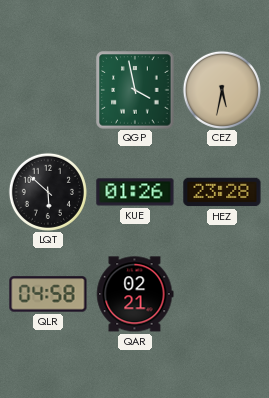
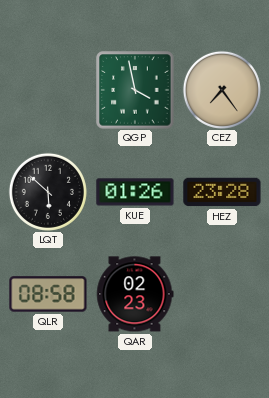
CEZ: 5:32 -> 7:24 (222, 90)
QLR: 04:58 -> 08:58 (48, 294)
QAR: 02:21 -> 02:23 (135, 294)
